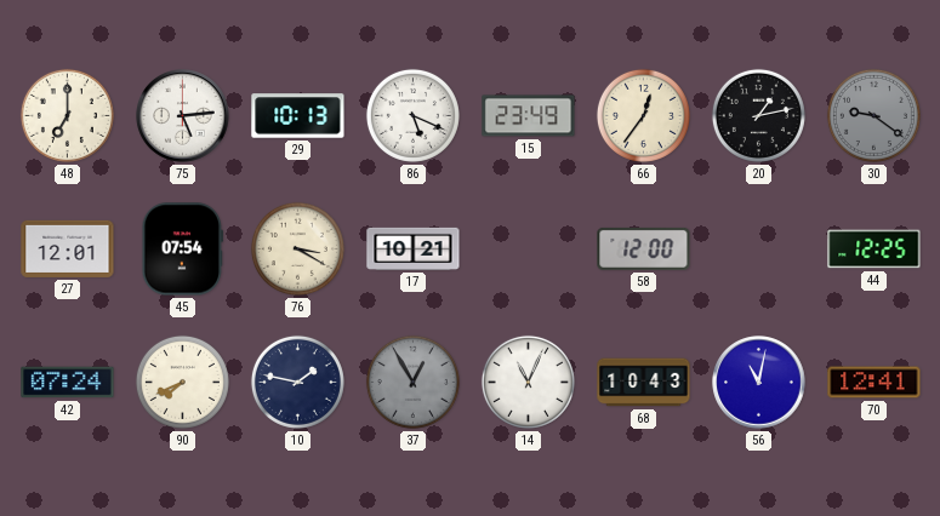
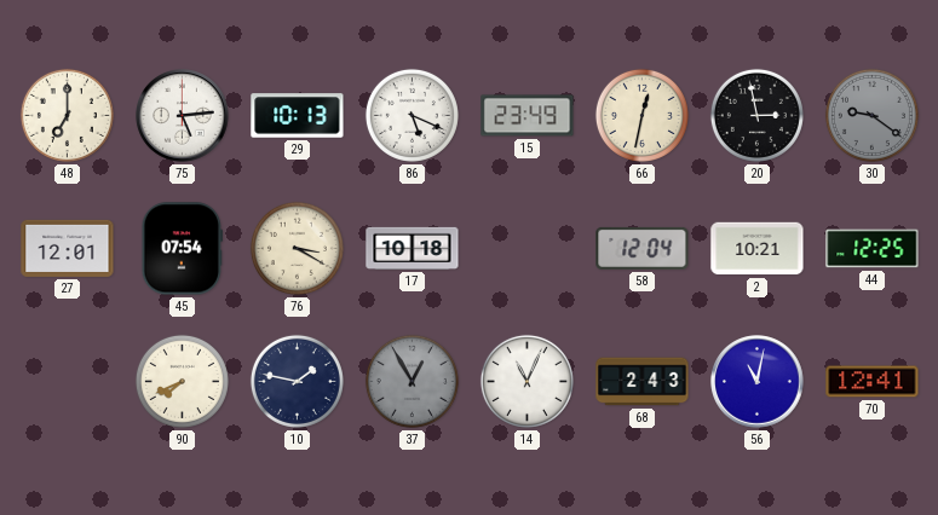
66: 12:36 -> 12:32 (641, 115)
20: 1:13 -> 2:58 (756, 115)
17: 10:21 -> 10:18 (413, 248)
58: 12:00 -> 12:04 (643, 248)
2: none -> 10:21 (758, 249)
42: 07:24 -> none (68, 383)
68: 10:43 -> 2:43 (643, 382)
